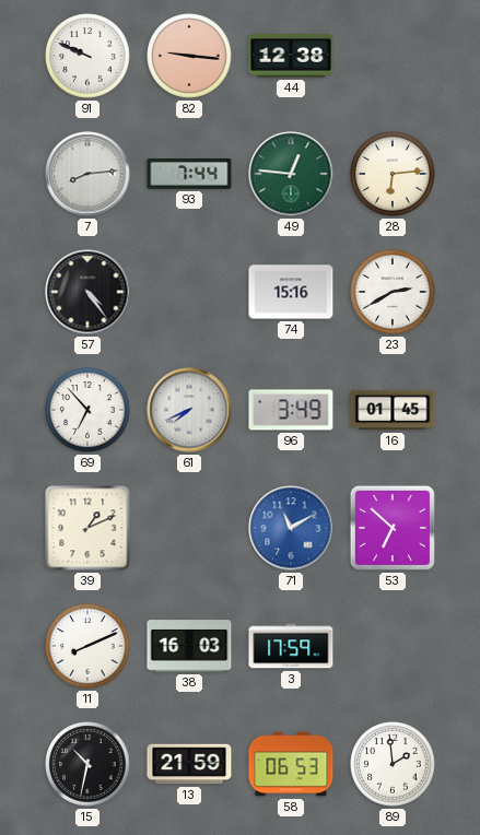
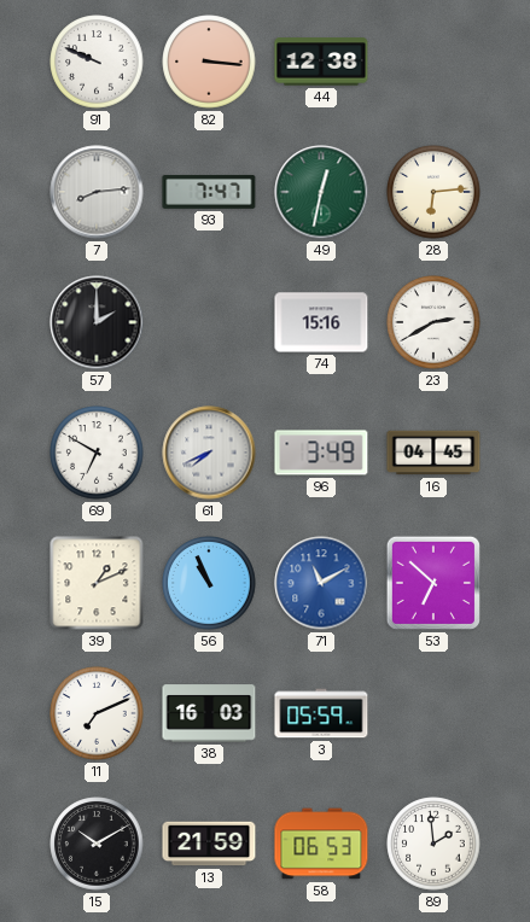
82: 9:16 -> 3:16 (209, 62)
93: 7:44 -> 7:47 (209, 192)
49: 12:46 -> 12:32 (321, 192)
57: 4:24 -> 2:00 (97, 322)
69: 6:53 -> 6:50 (97, 453)
16: 01:45 -> 04:45 (433, 453)
56: none -> 10:56 (209, 583)
11: 8:11 -> 7:11 (97, 713)
3: 17:59 -> 05:59 (321, 713)
15: 10:32 -> 10:10 (97, 844)
